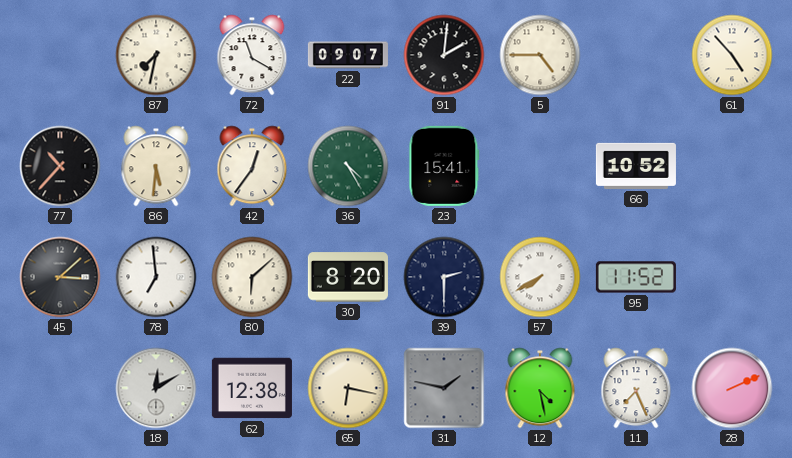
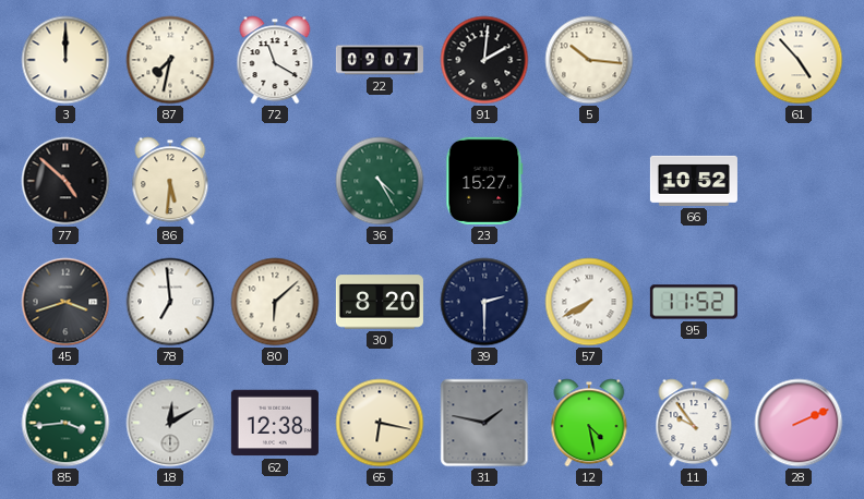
3: none -> 12:00 (65, 60)
5: 4:45 -> 10:16 (589, 60)
77: 10:37 -> 4:52 (65, 181)
42: 12:36 -> none (252, 166)
23: 15:41 -> 15:27 (484, 181)
45: 3:08 -> 3:42 (65, 302)
85: none -> 3:44 (65, 423)
11: 7:26 -> 9:54 (694, 423)
